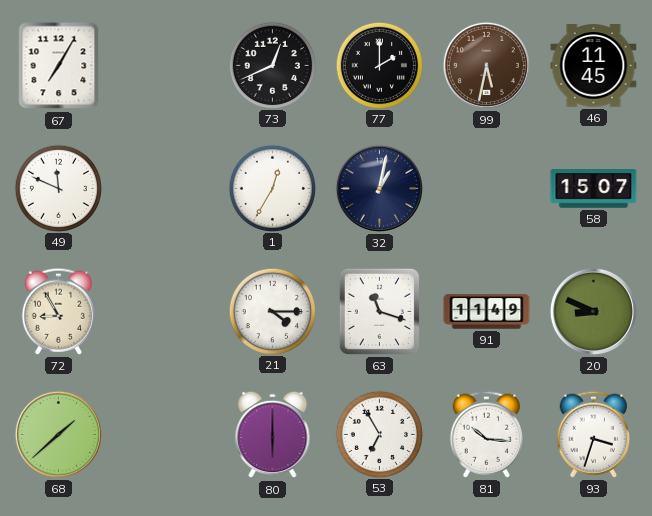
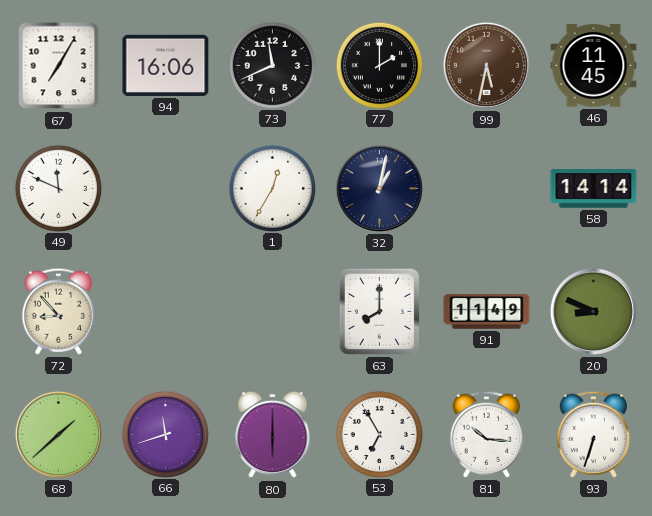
94: none -> 16:06 (166, 65)
73: 12:41 -> 11:41 (272, 65)
58: 15:07 -> 14:14 (594, 189)
72: 8:55 -> 8:53 (58, 311)
21: 4:15 -> none (272, 311)
63: 11:18 -> 8:00 (379, 311)
66: none -> 11:42 (165, 434)
93: 3:33 -> 6:33 (593, 434)
